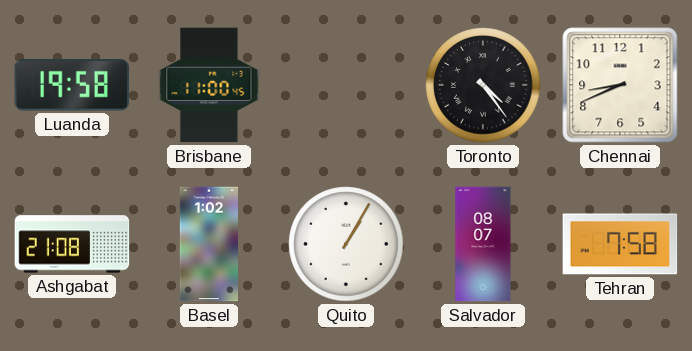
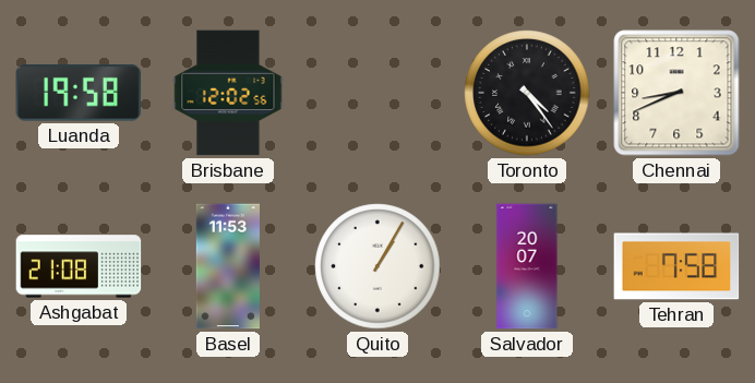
Brisbane: 11:00 -> 12:02 (228, 93)
Basel: 1:02 -> 11:53 (227, 266)
Salvador: 08:07 -> 20:07 (527, 266)
